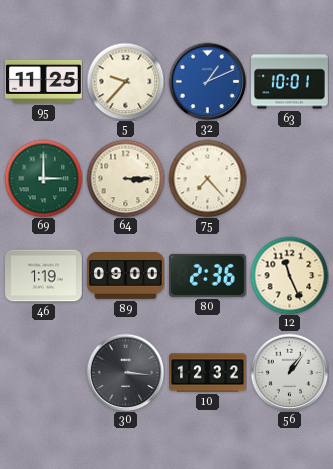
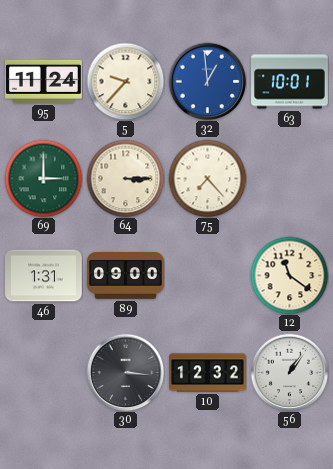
95: 11:25 -> 11:24 (44, 81)
32: 1:11 -> 12:59 (207, 81)
46: 1:19 -> 1:31 (44, 276)
80: 2:36 -> none (207, 275)
12: 11:26 -> 11:21 (289, 275)
